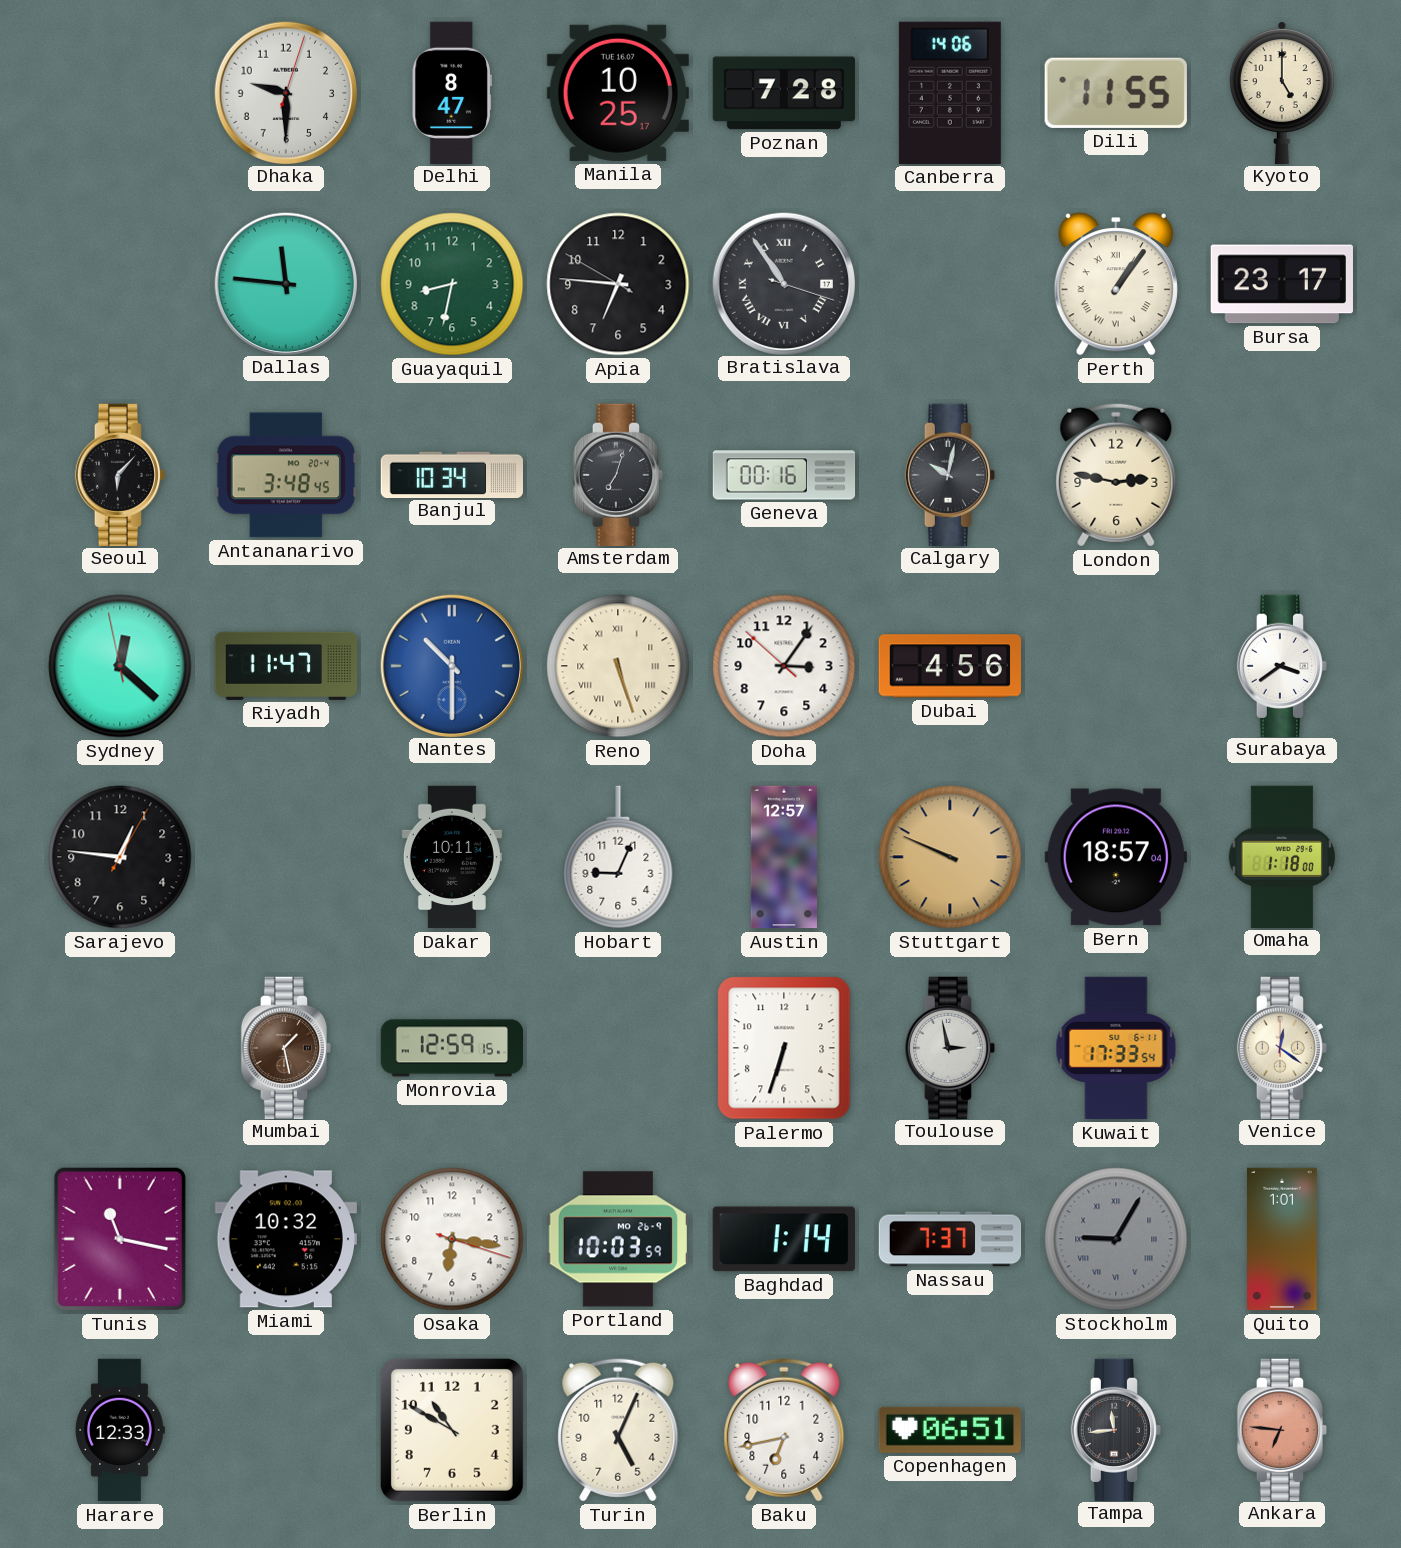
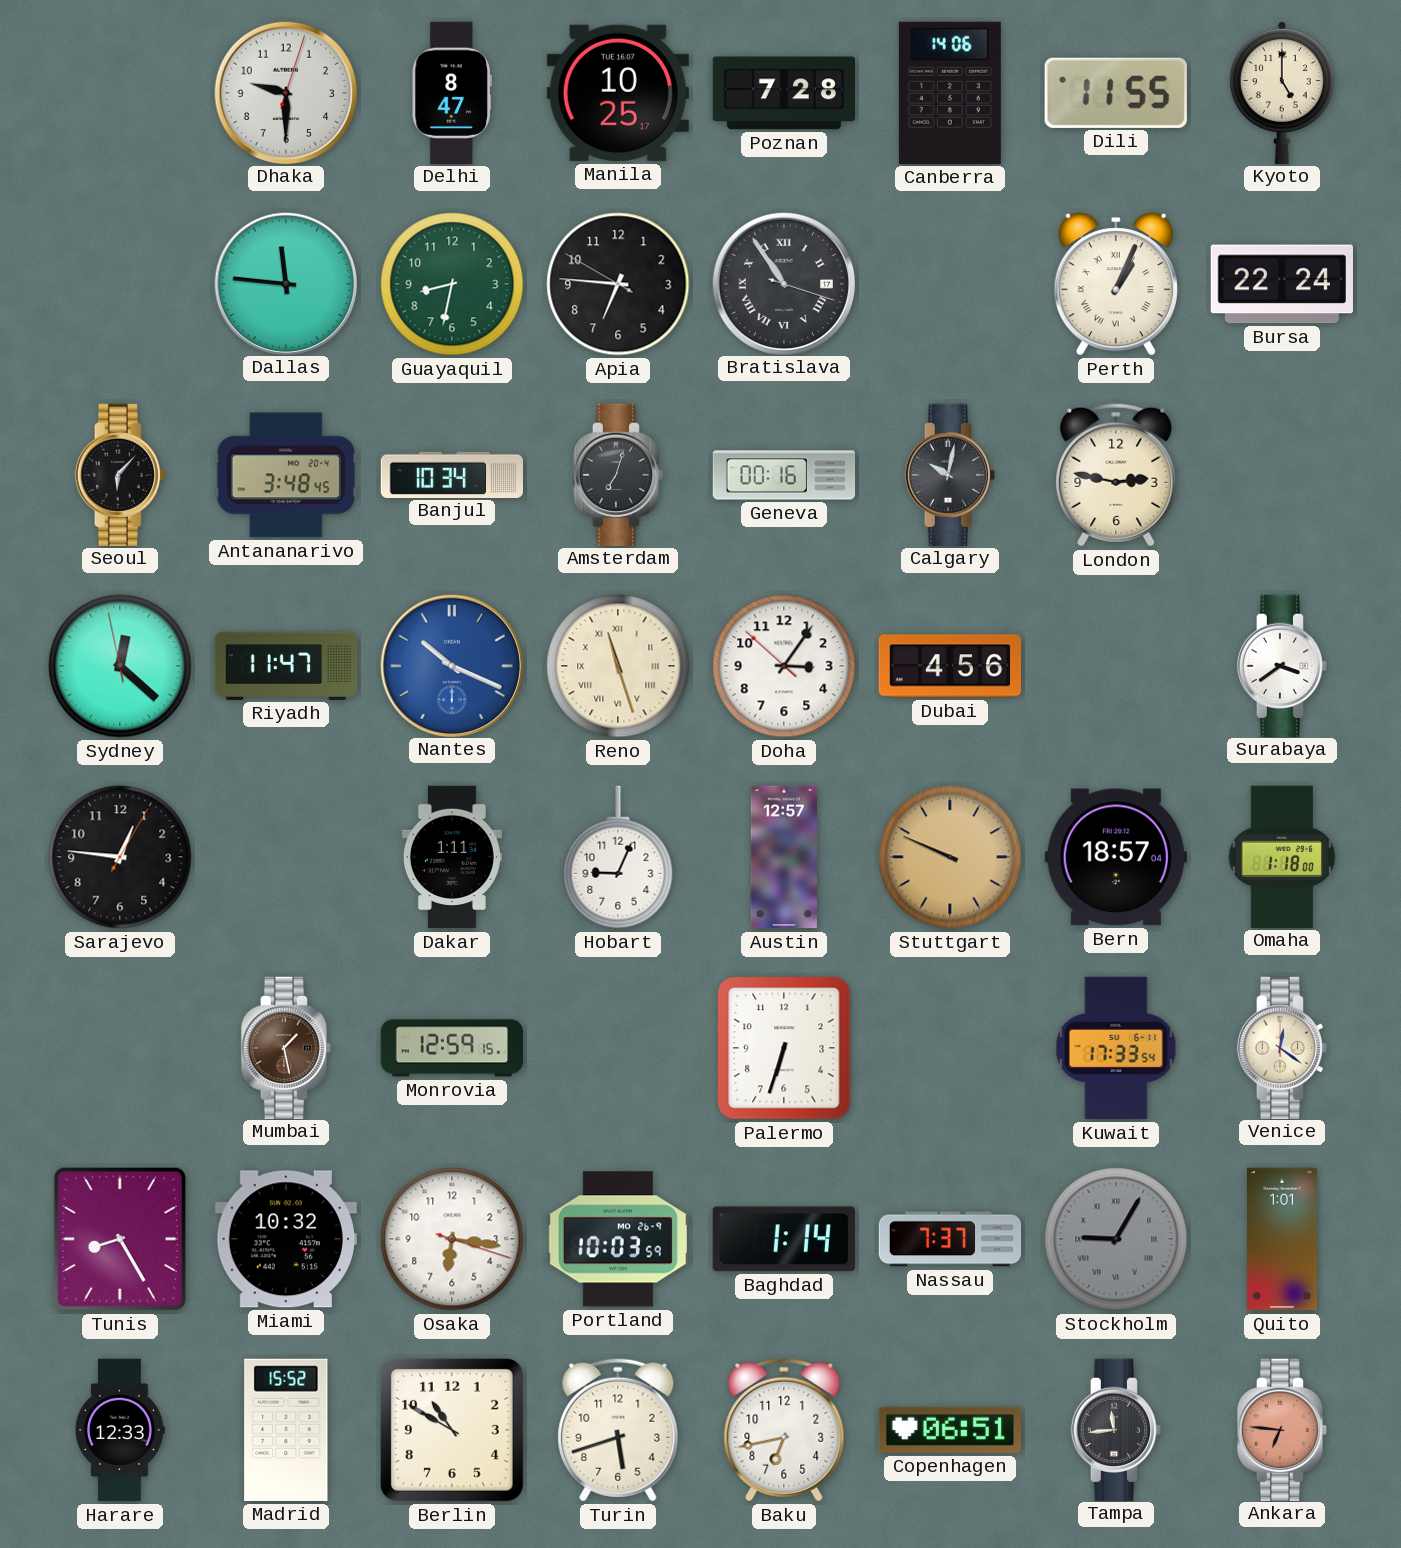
Perth: 1:06 -> 1:04 (1116, 284)
Bursa: 23:17 -> 22:24 (1282, 284)
Nantes: 10:30 -> 10:19 (451, 665)
Reno: 5:27 -> 11:27 (618, 666)
Dakar: 10:11 -> 1:11 (452, 857)
Toulouse: 2:58 -> none (949, 1047)
Tunis: 11:17 -> 8:25 (120, 1239)
Madrid: none -> 15:52 (286, 1430)
Turin: 5:04 -> 5:42 (618, 1430)
